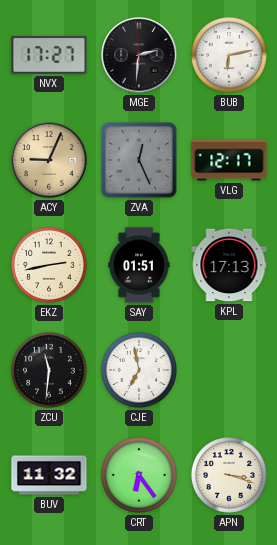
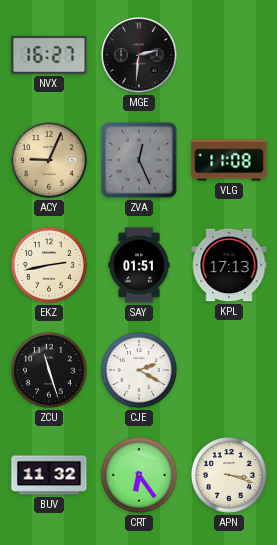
NVX: 17:27 -> 16:27 (49, 55)
BUB: 6:13 -> none (229, 55)
VLG: 12:17 -> 11:08 (229, 160)
ZCU: 11:31 -> 11:27 (49, 370)
CJE: 6:58 -> 2:20 (139, 370)
